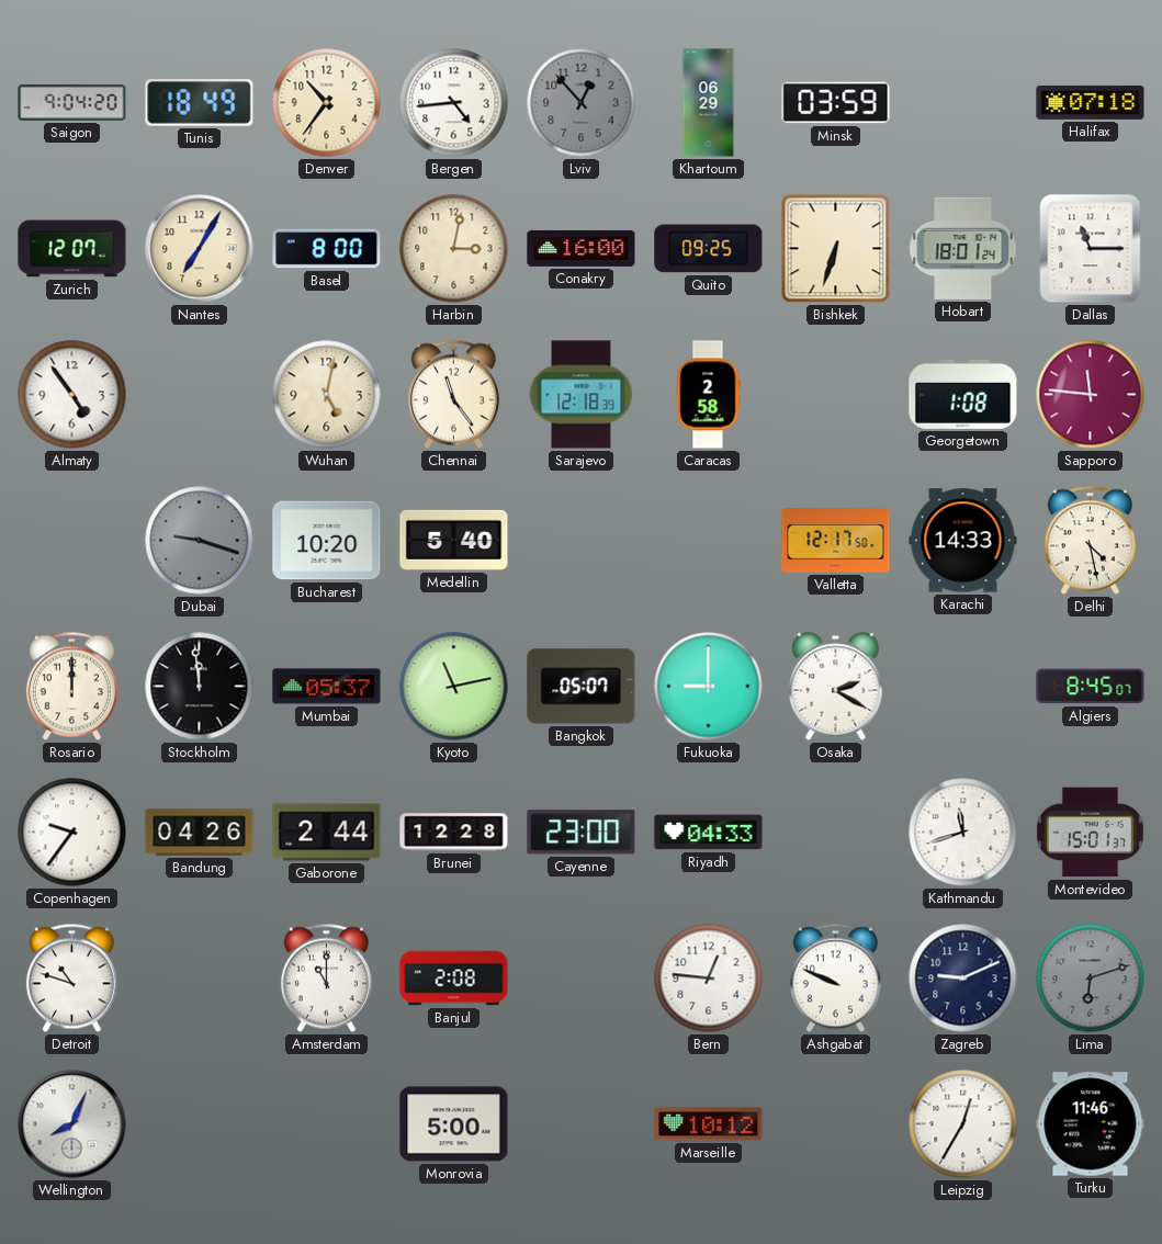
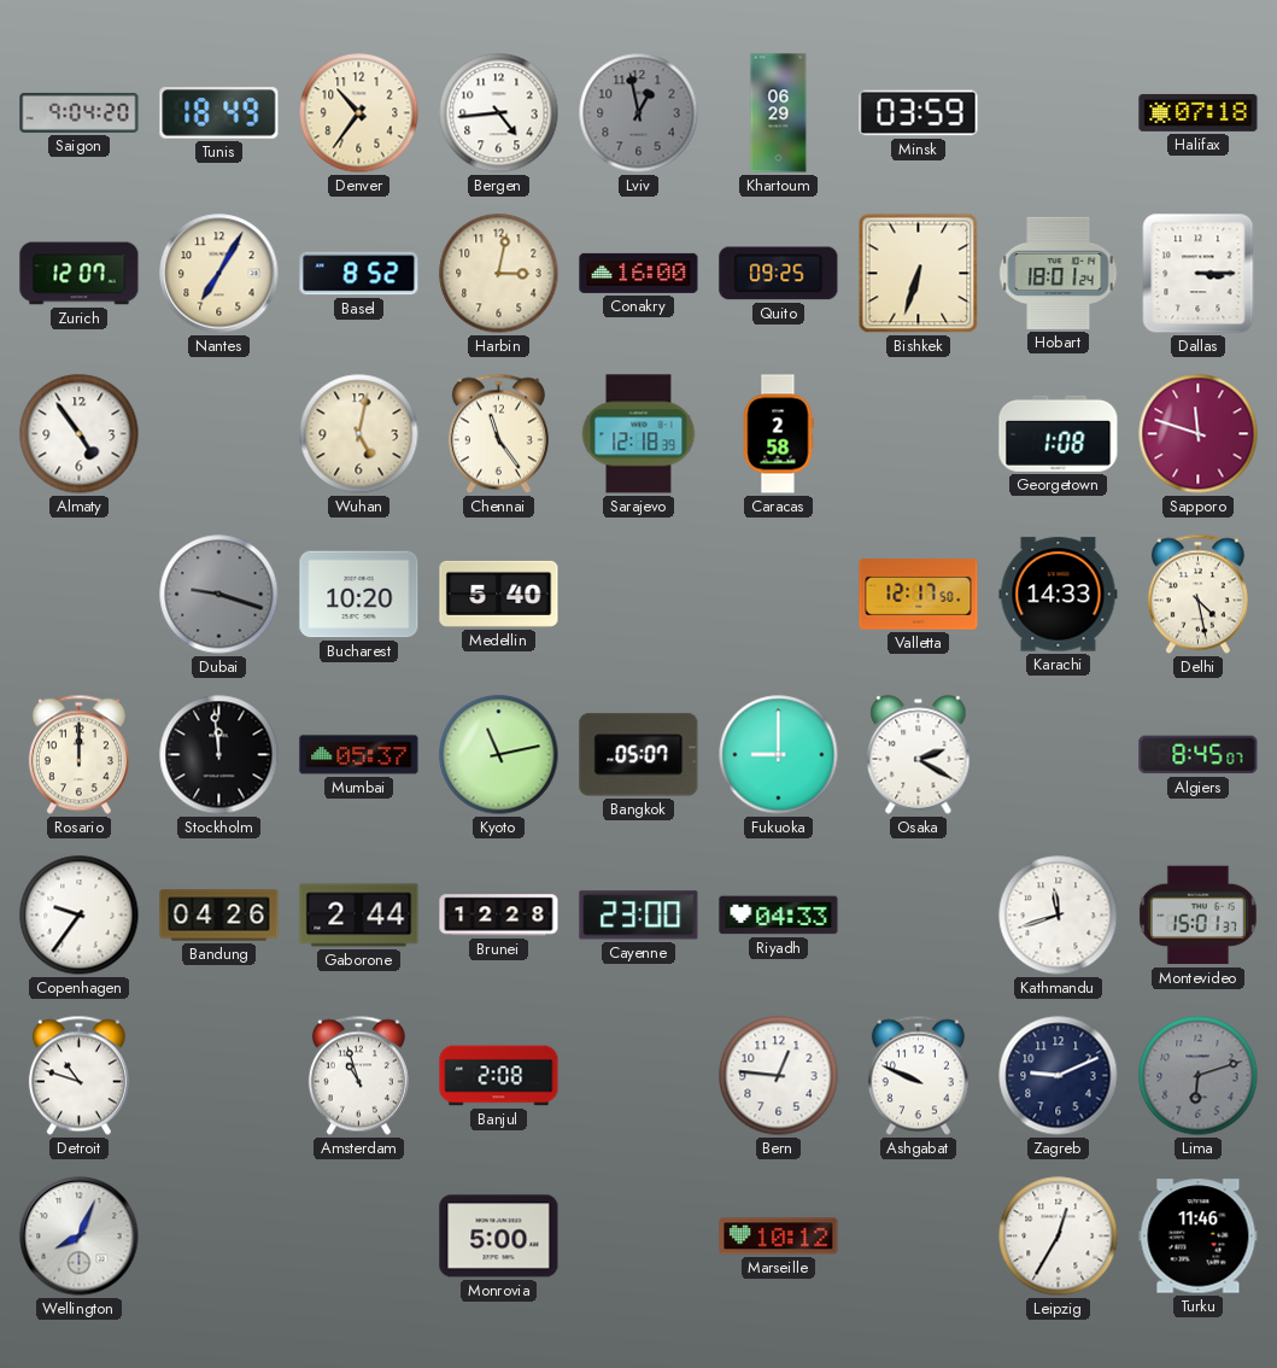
Lviv: 12:53 -> 12:58 (639, 113)
Basel: 8:00 -> 8:52 (359, 274)
Dallas: 11:15 -> 3:15 (1199, 274)
Sapporo: 11:46 -> 11:48 (1199, 434)
Amsterdam: 11:00 -> 10:57 (358, 1076)
